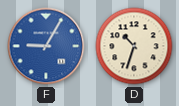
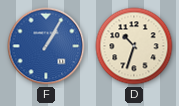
F: 9:05 -> 1:05 (46, 46)
